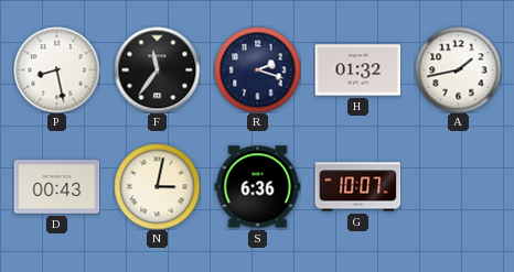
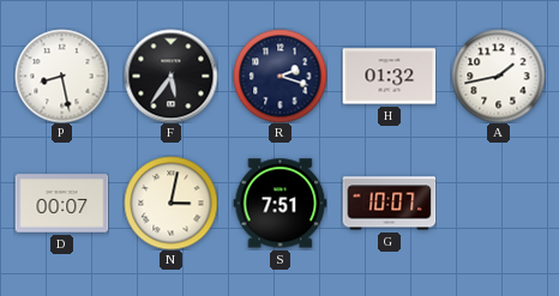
F: 11:36 -> 5:36 (170, 75)
D: 00:43 -> 00:07 (61, 204)
S: 6:36 -> 7:51 (279, 204)
